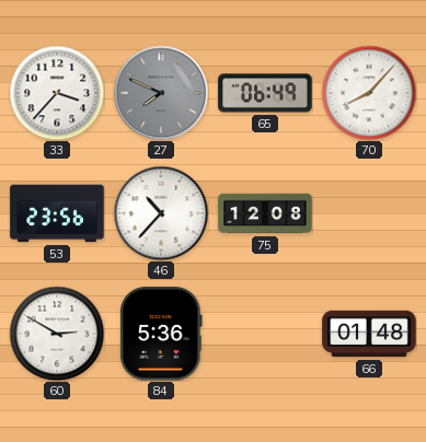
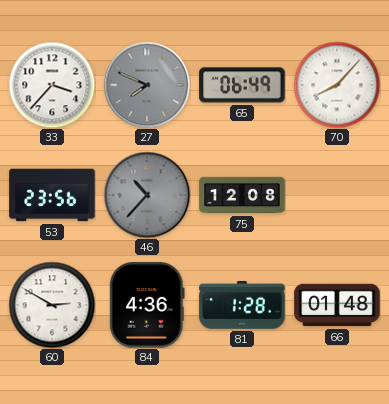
46 dial: white -> grey (147, 195)
84: 5:36 -> 4:36 (147, 305)
81: none -> 1:28 (242, 305)
